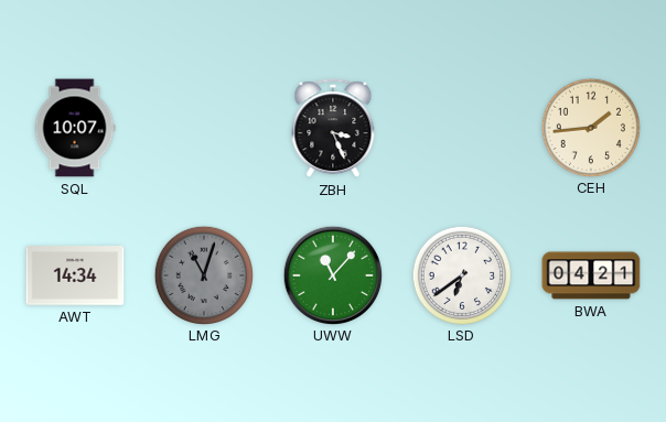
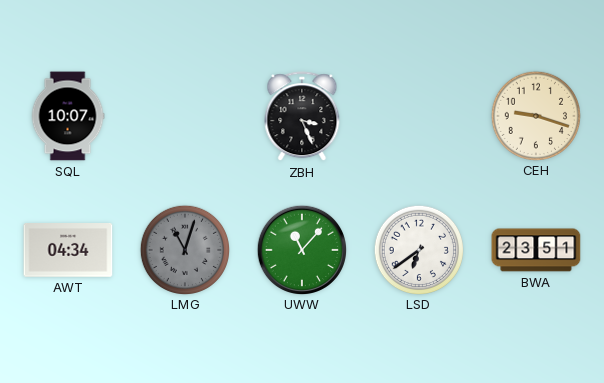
CEH: 1:44 -> 9:18 (535, 115)
AWT: 14:34 -> 04:34 (68, 250)
BWA: 04:21 -> 23:51 (536, 250)
